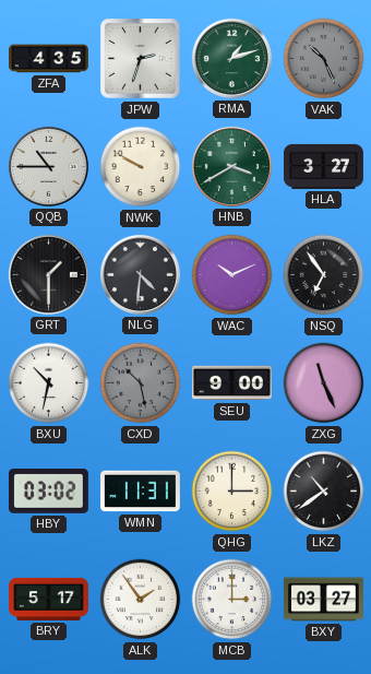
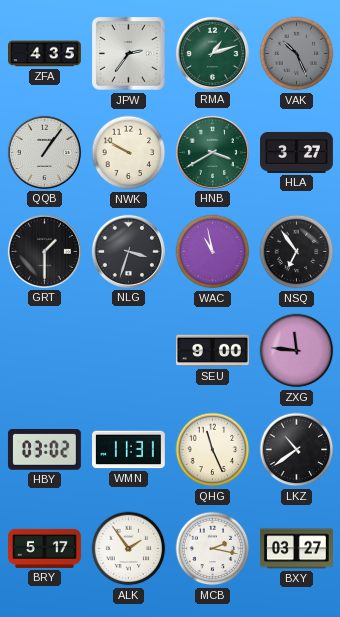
JPW: 2:33 -> 2:36 (129, 54)
QQB: 10:45 -> 1:06 (44, 152)
NLG: 4:31 -> 3:33 (128, 251)
WAC: 10:11 -> 10:58 (213, 252)
BXU: 10:32 -> none (49, 383)
CXD: 10:28 -> none (141, 383)
ZXG: 11:26 -> 11:46 (297, 351)
QHG: 3:00 -> 11:26 (213, 450)
MCB: 3:00 -> 2:17 (213, 549)
